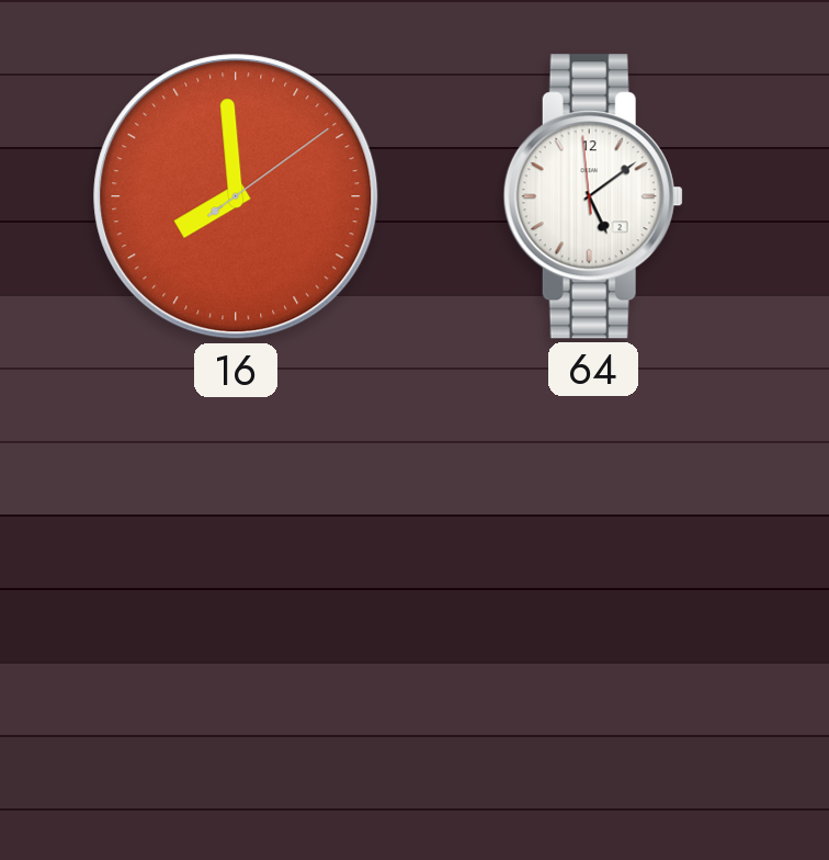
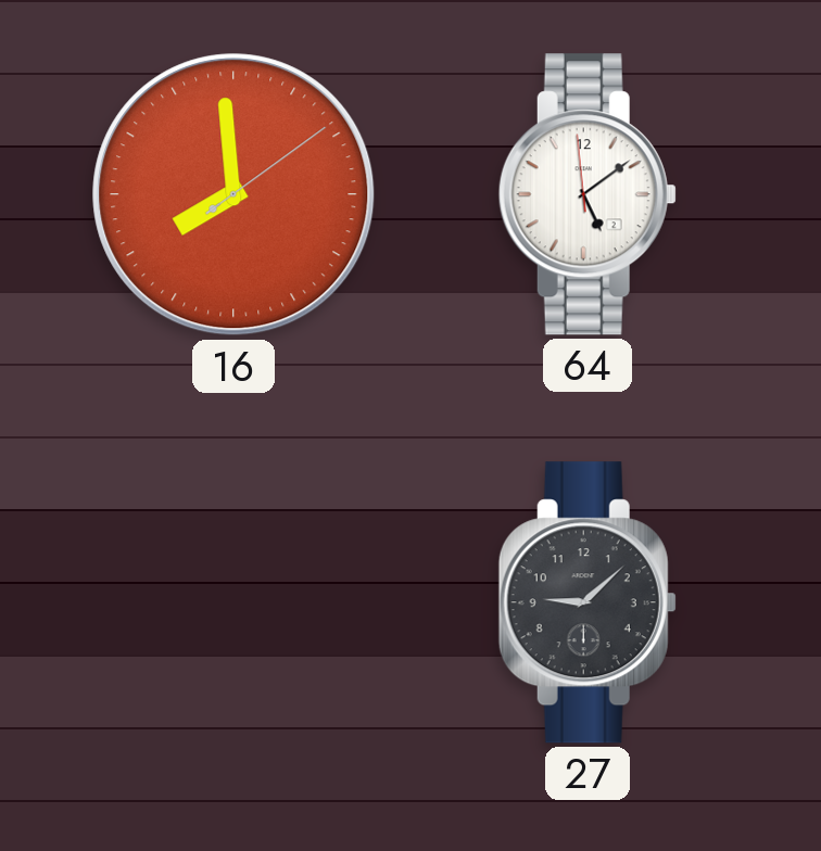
27: none -> 9:08 (588, 602)
